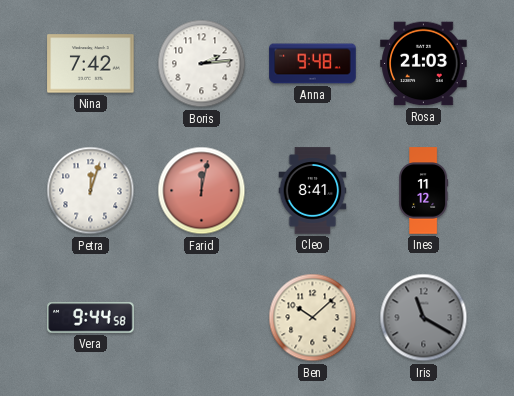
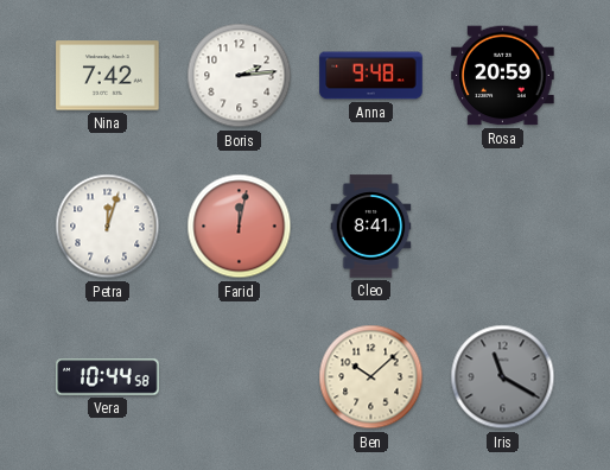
Rosa: 21:03 -> 20:59 (503, 76)
Ines: 11:12 -> none (423, 191)
Vera: 9:44 -> 10:44 (108, 377)
